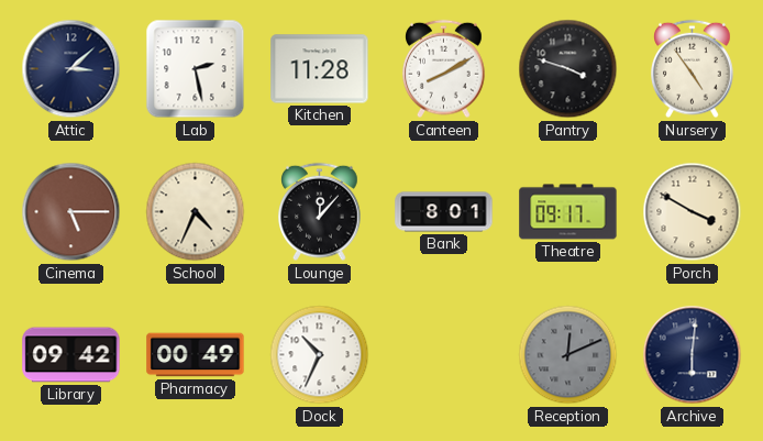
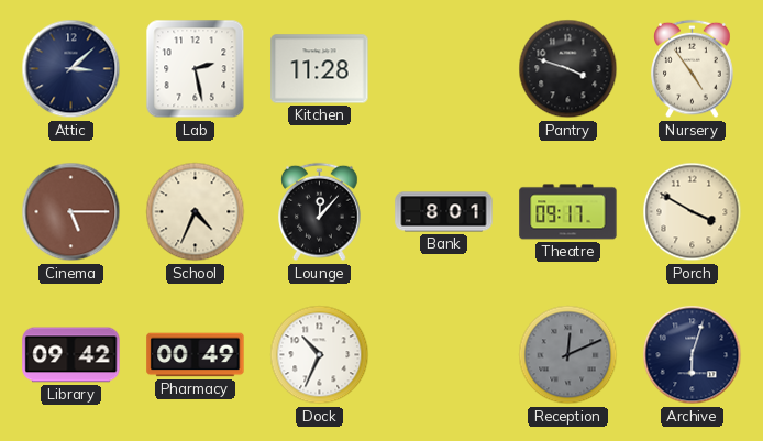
Canteen: 8:10 -> none (444, 69)
Archive: 6:01 -> 6:03 (693, 355)
